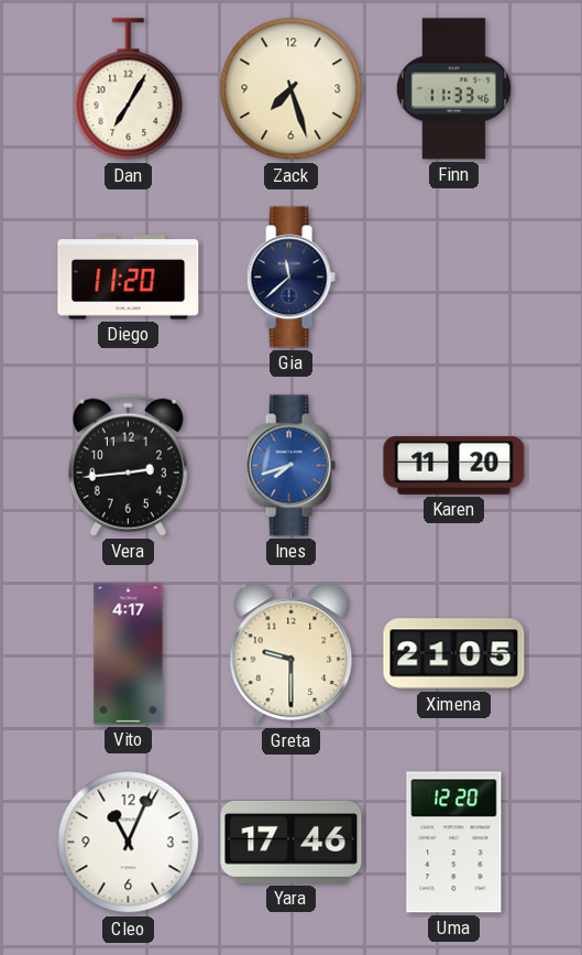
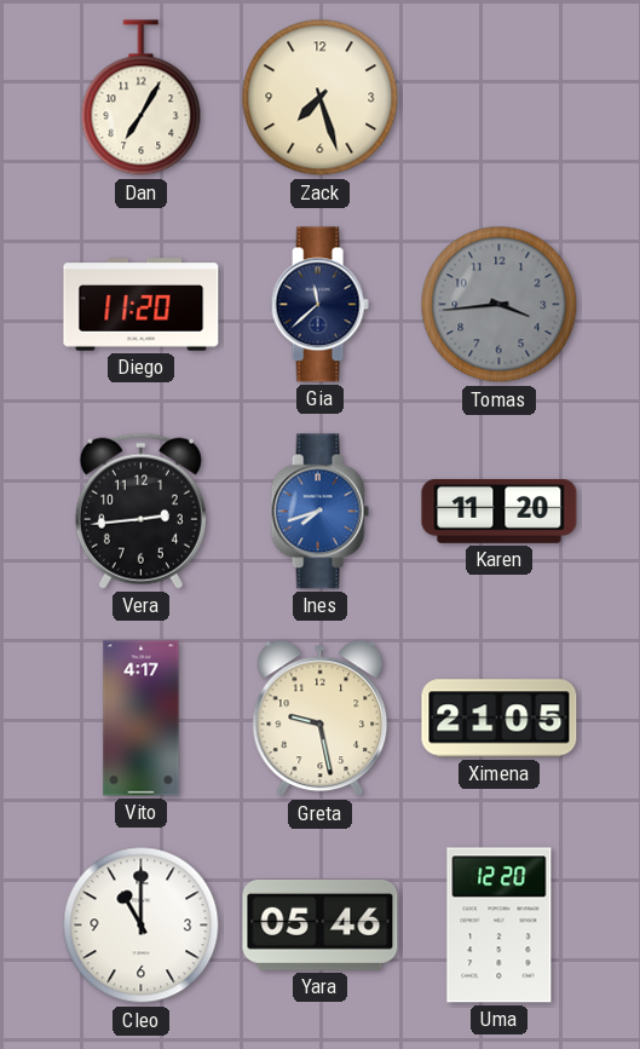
Finn: 11:33 -> none (453, 89)
Tomas: none -> 3:44 (500, 305)
Greta: 9:30 -> 9:28 (321, 719)
Cleo: 11:04 -> 11:00 (142, 926)
Yara: 17:46 -> 05:46 (321, 924)
